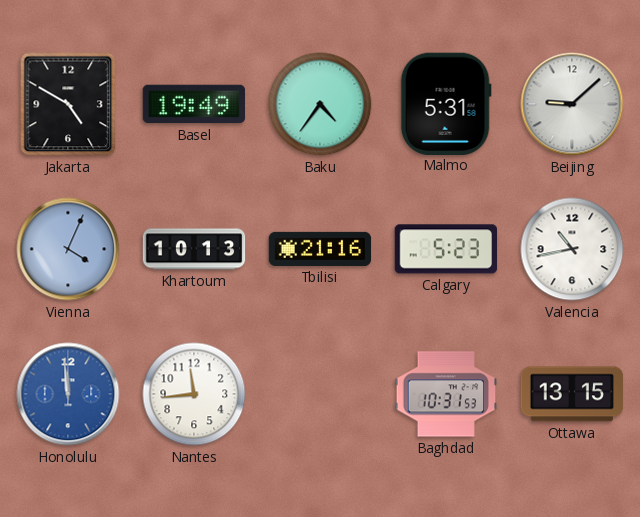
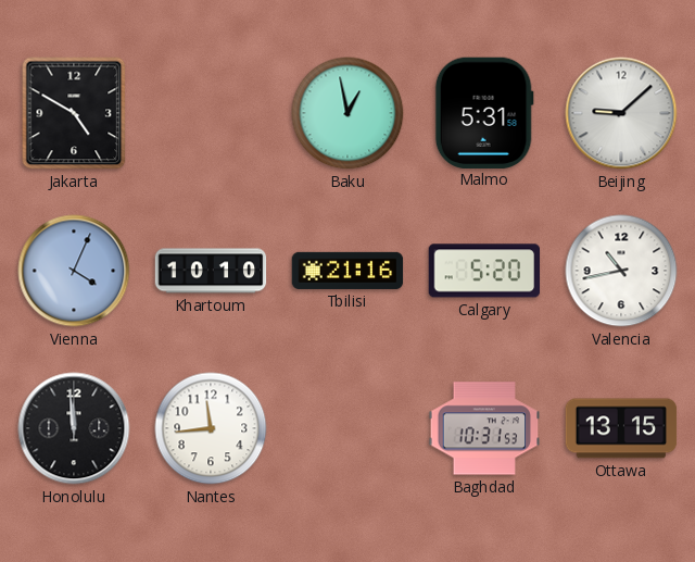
Basel: 19:49 -> none (194, 104)
Baku: 4:36 -> 12:58 (347, 113)
Khartoum: 10:13 -> 10:10 (211, 271)
Calgary: 5:23 -> 5:20 (484, 271)
Honolulu dial: blue -> black (74, 428)
